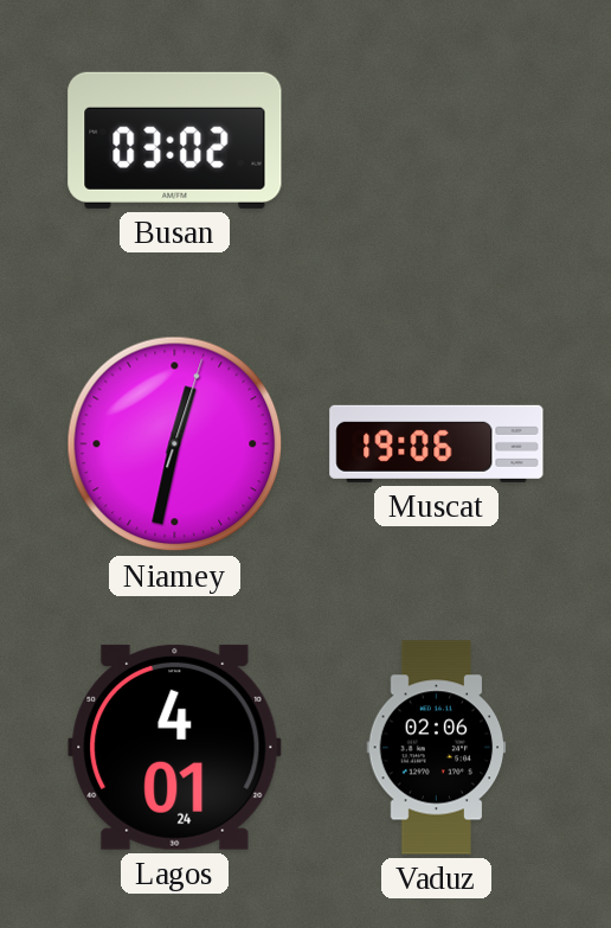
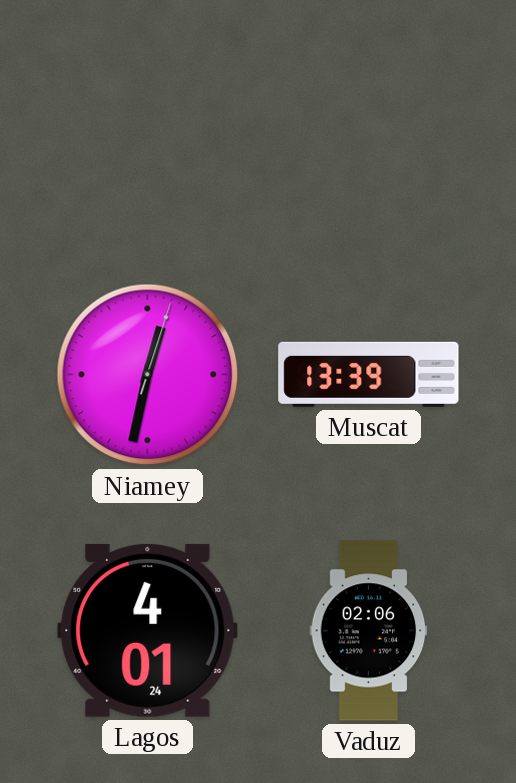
Busan: 03:02 -> none (175, 140)
Muscat: 19:06 -> 13:39 (369, 374)
